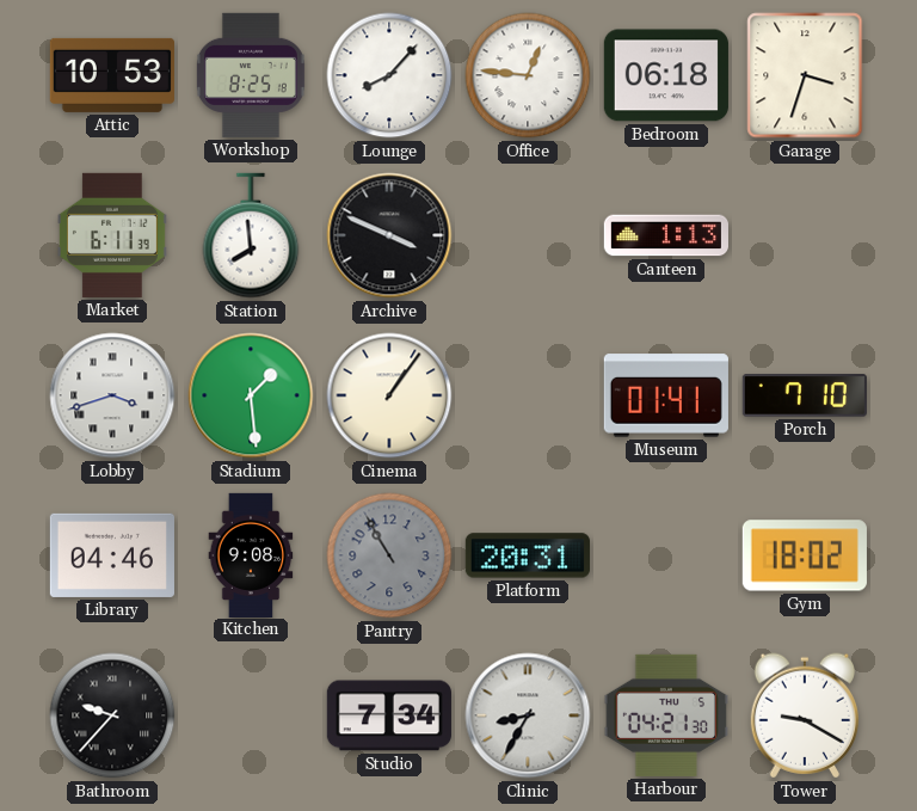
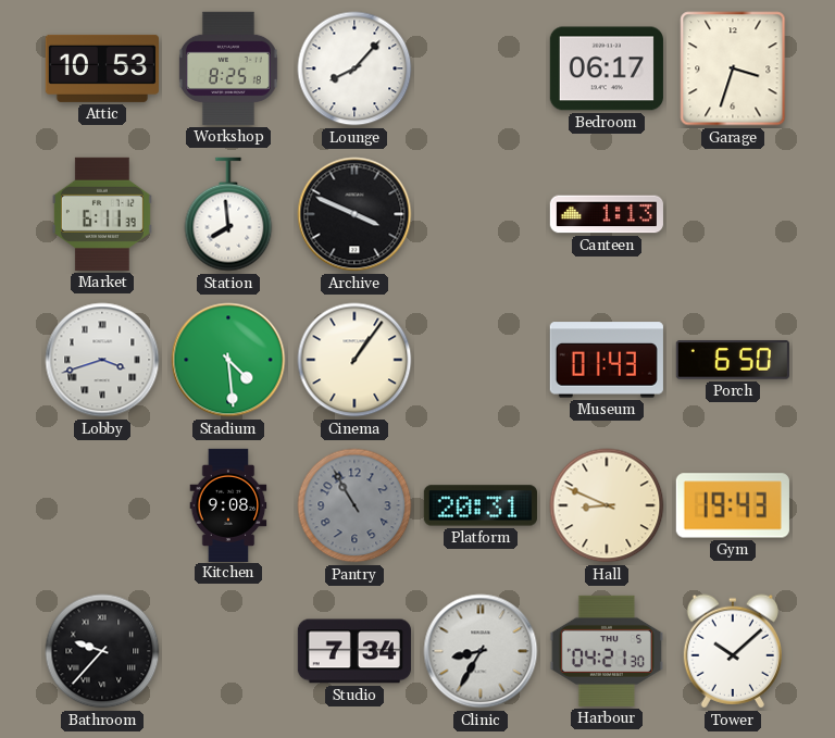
Office: 12:46 -> none (528, 75)
Bedroom: 06:18 -> 06:17 (607, 68)
Stadium: 1:29 -> 4:29 (228, 360)
Museum: 01:41 -> 01:43 (607, 360)
Porch: 7:10 -> 6:50 (733, 360)
Library: 04:46 -> none (112, 555)
Hall: none -> 8:49 (607, 505)
Gym: 18:02 -> 19:43 (733, 505)
Tower: 9:20 -> 10:08 (732, 651)
